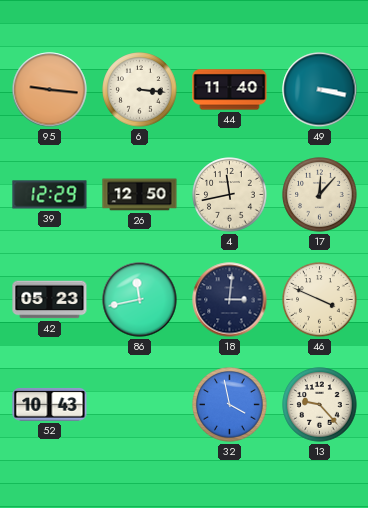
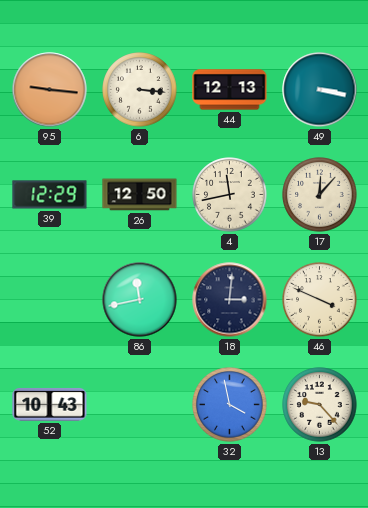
44: 11:40 -> 12:13 (230, 90)
42: 05:23 -> none (50, 300)
